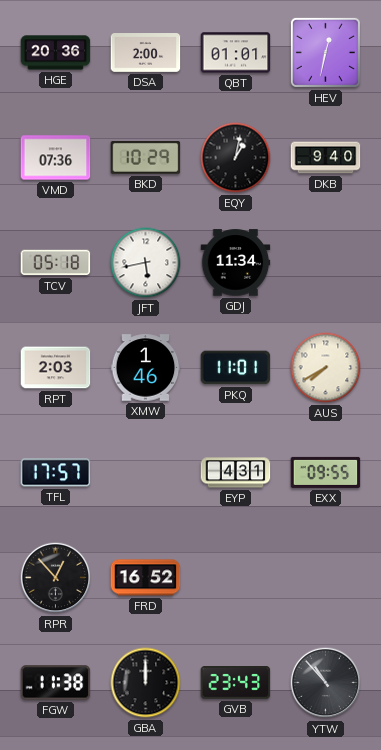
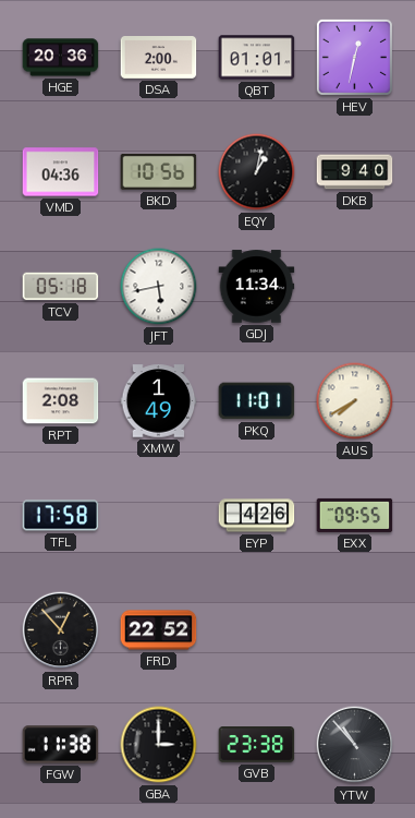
VMD: 07:36 -> 04:36 (61, 172)
BKD: 10:29 -> 10:56 (159, 172)
RPT: 2:03 -> 2:08 (61, 401)
XMW: 1:46 -> 1:49 (159, 401)
TFL: 17:57 -> 17:58 (61, 516)
EYP: 4:31 -> 4:26 (257, 516)
FRD: 16:52 -> 22:52 (159, 630)
GBA: 12:00 -> 3:00 (159, 745)
GVB: 23:43 -> 23:38 (257, 745)
